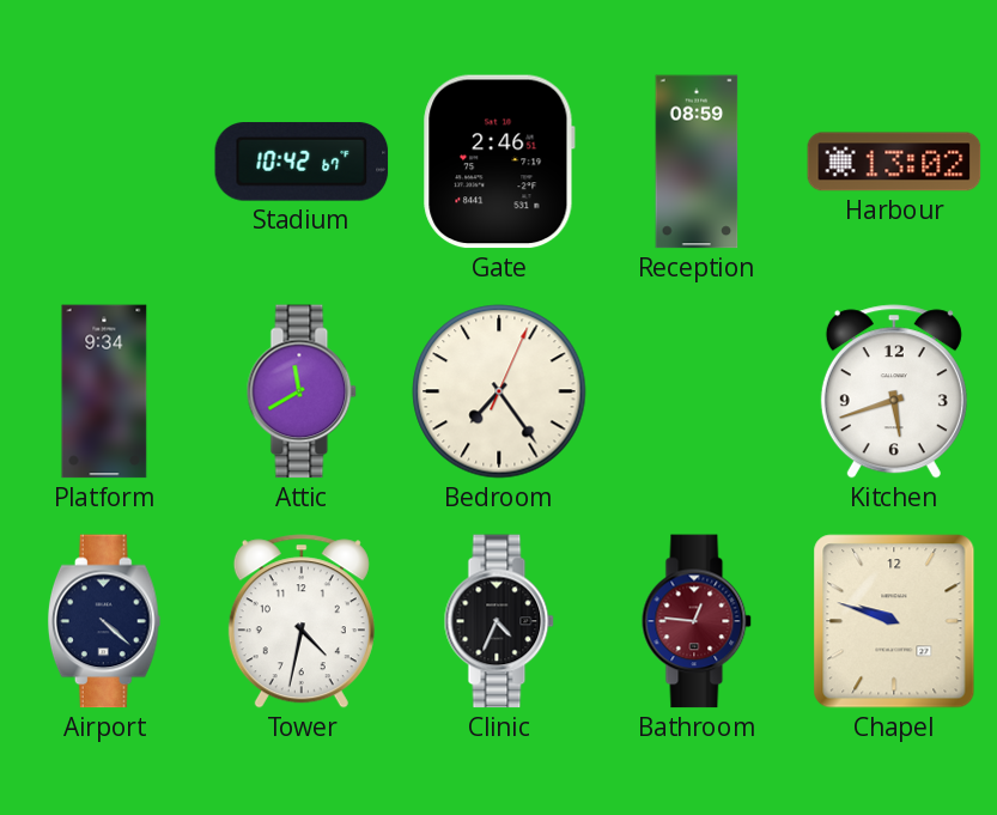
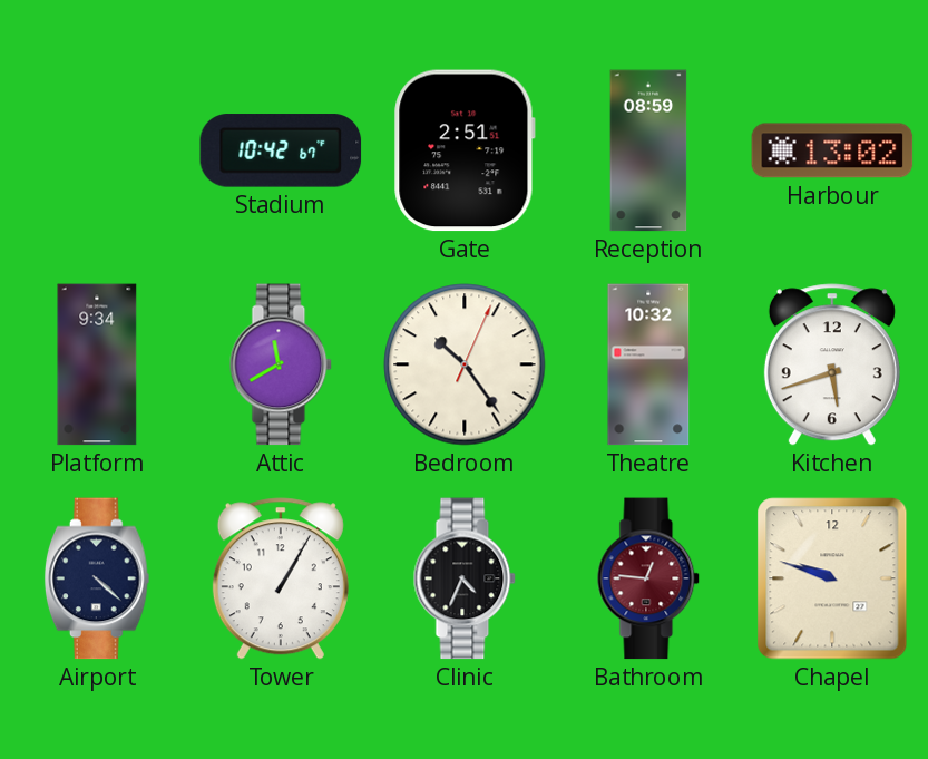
Gate: 2:46 -> 2:51 (465, 150)
Bedroom: 7:24 -> 10:24 (465, 364)
Theatre: none -> 10:32 (648, 364)
Tower: 4:32 -> 1:05 (281, 578)
